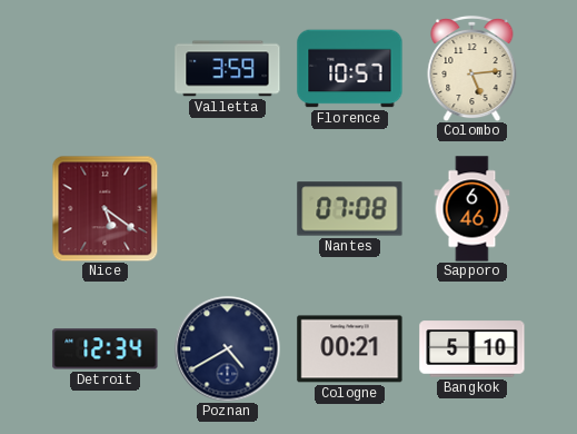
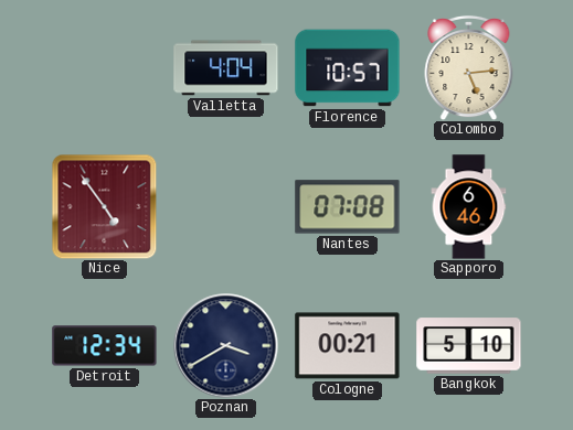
Valletta: 3:59 -> 4:04 (226, 68)
Nice: 5:21 -> 4:54 (104, 206)
Poznan: 4:40 -> 3:40 (225, 345)
